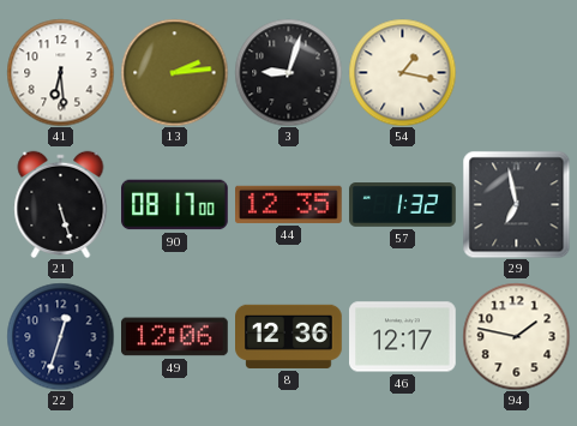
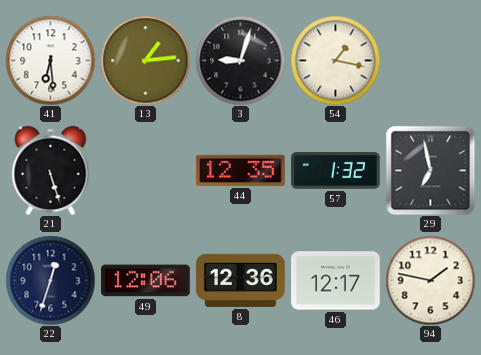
13: 2:14 -> 1:14 (145, 60)
90: 08:17 -> none (175, 205)
